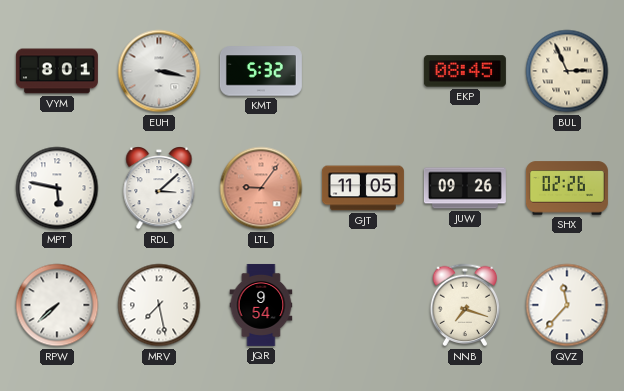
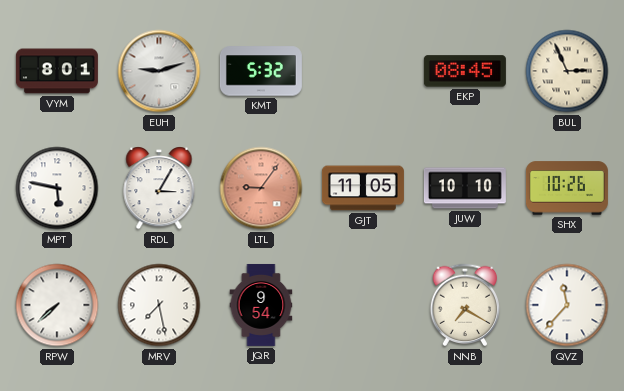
EUH: 3:17 -> 9:12 (159, 71)
RDL: 3:08 -> 3:05 (159, 188)
JUW: 09:26 -> 10:10 (465, 188)
SHX: 02:26 -> 10:26 (567, 188)
NNB: 7:18 -> 7:20 (465, 305)
